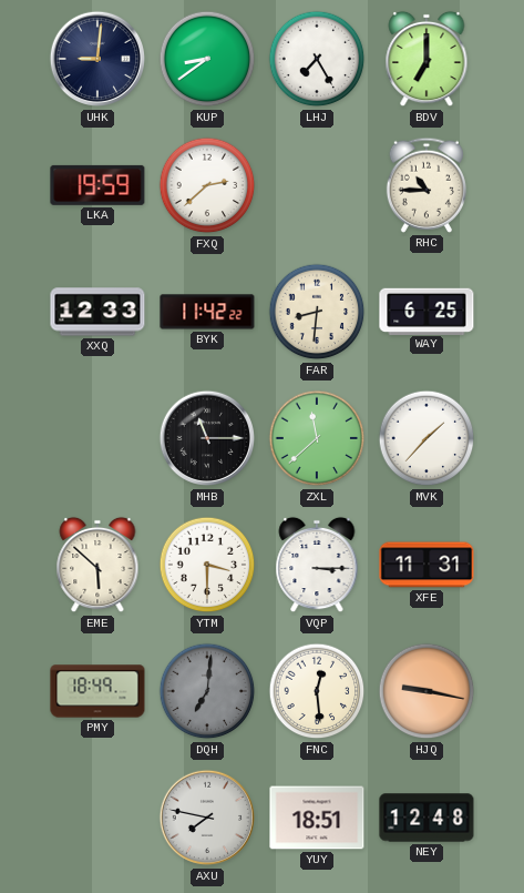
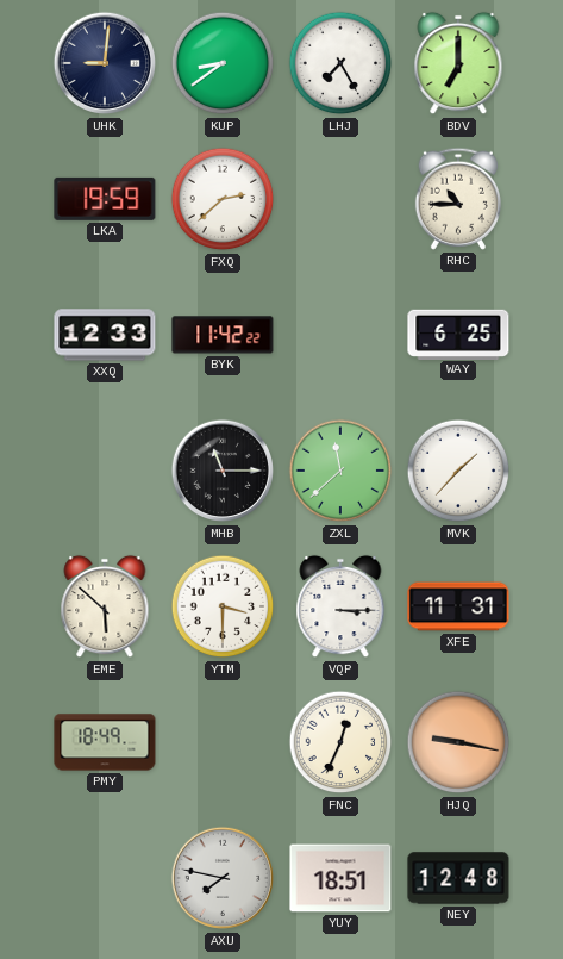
FAR: 8:31 -> none (317, 312)
DQH: 7:01 -> none (207, 691)
FNC: 12:29 -> 12:34 (340, 742)
